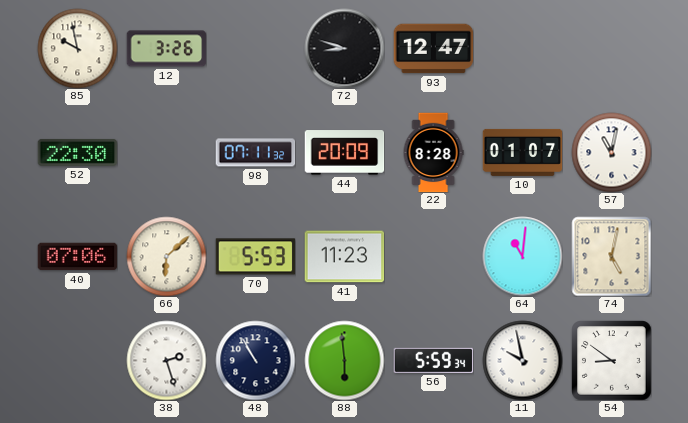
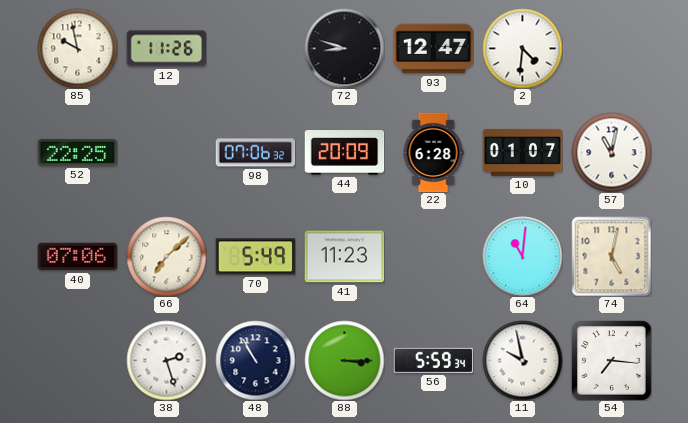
12: 3:26 -> 11:26 (166, 49)
2: none -> 4:31 (522, 48)
52: 22:30 -> 22:25 (77, 152)
98: 07:11 -> 07:06 (255, 153)
22: 8:28 -> 6:28 (433, 152)
66: 6:08 -> 7:08 (166, 256)
70: 5:53 -> 5:49 (255, 257)
88: 5:59 -> 3:15 (344, 360)
54: 8:51 -> 7:16 (611, 360)
